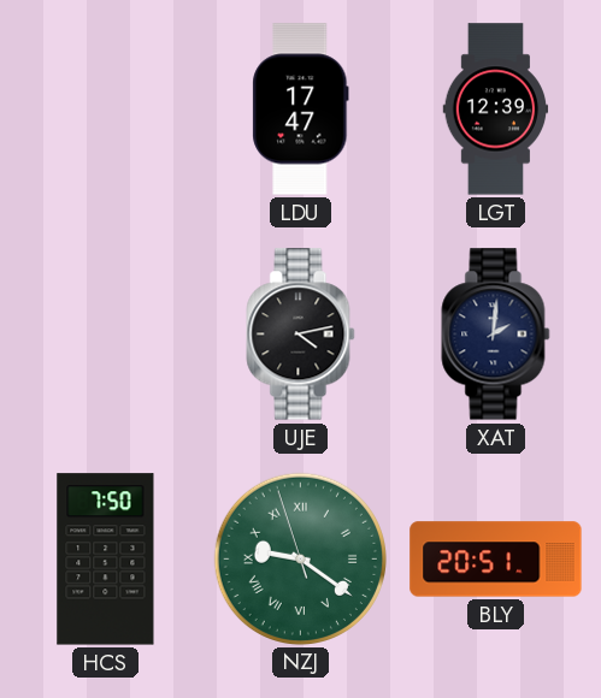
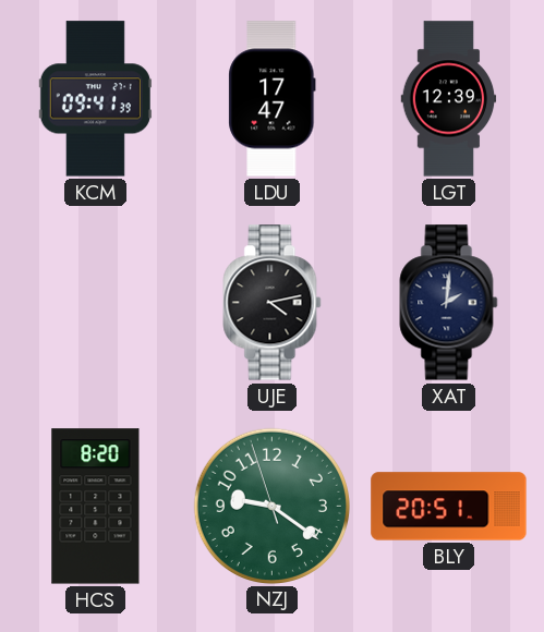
KCM: none -> 09:41 (95, 99)
HCS: 7:50 -> 8:20 (96, 507)
NZJ numerals: Roman -> Arabic (271, 506)
